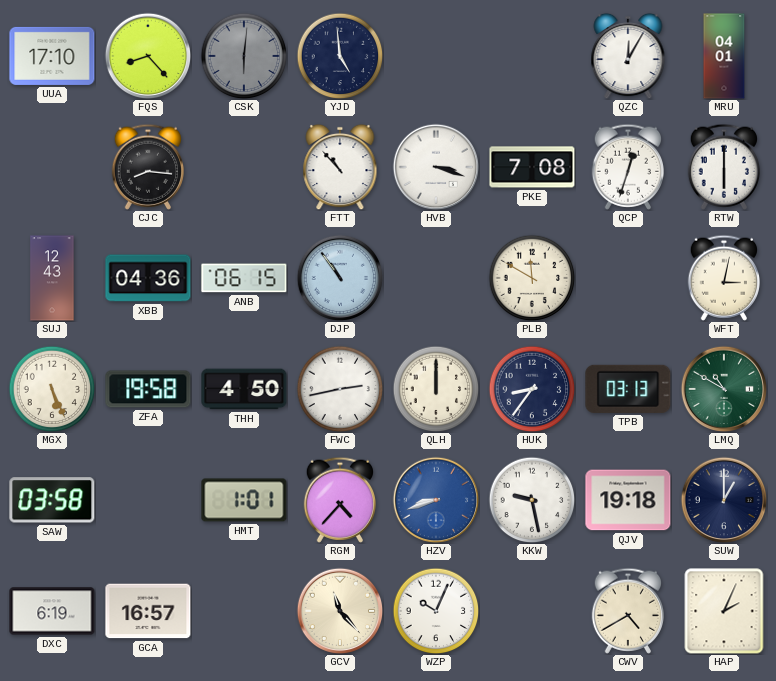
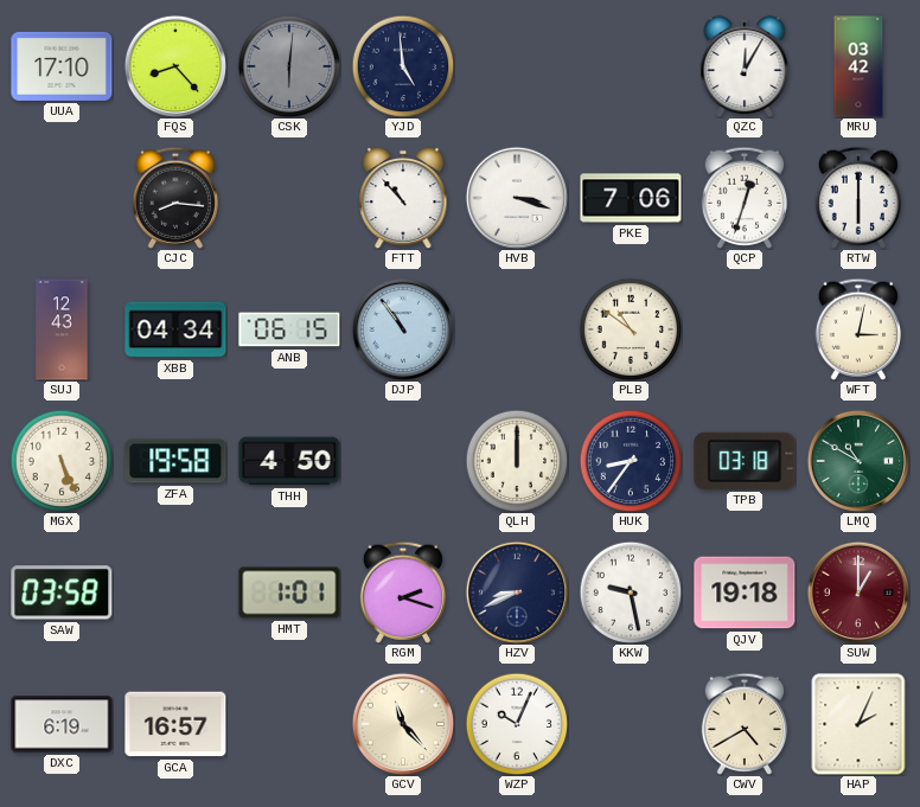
MRU: 04:01 -> 03:42 (858, 66)
PKE: 7:08 -> 7:06 (631, 198)
XBB: 04:36 -> 04:34 (175, 329)
PLB: 11:50 -> 10:51 (631, 329)
FWC: 2:43 -> none (340, 389)
TPB: 03:13 -> 03:18 (745, 461)
RGM: 4:37 -> 2:18 (402, 593)
HZV: 8:42 -> 8:41 (517, 593)
HZV dial: blue -> navy (517, 593)
SUW dial: navy -> burgundy (858, 593)
